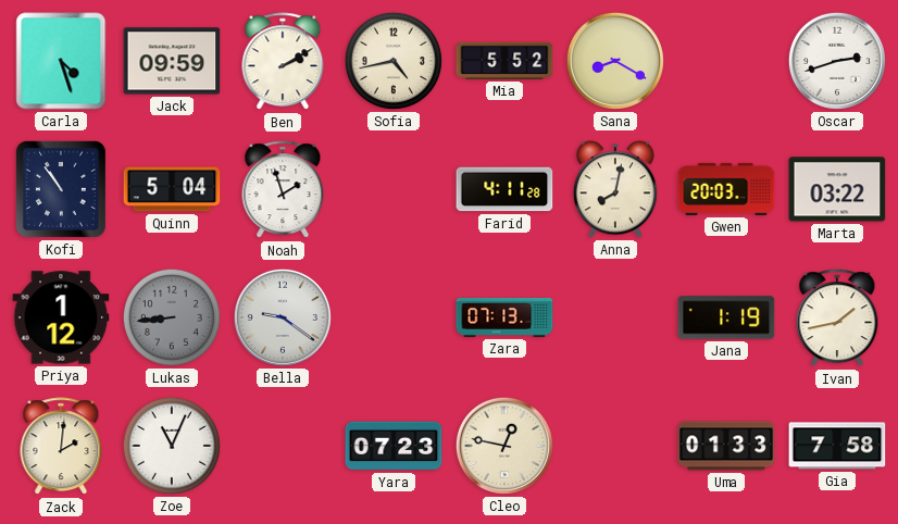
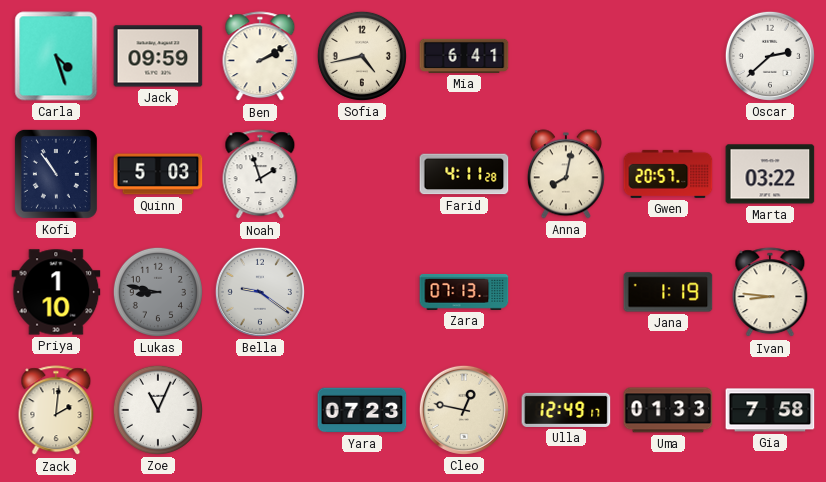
Mia: 5:52 -> 6:41 (464, 56)
Sana: 8:20 -> none (615, 61)
Oscar: 2:42 -> 2:38 (770, 56)
Quinn: 5:04 -> 5:03 (158, 174)
Gwen: 20:03 -> 20:57 (668, 174)
Priya: 1:12 -> 1:10 (56, 292)
Lukas: 8:44 -> 8:47 (158, 292)
Ivan: 1:43 -> 8:46 (770, 293)
Ulla: none -> 12:49 (566, 410)
